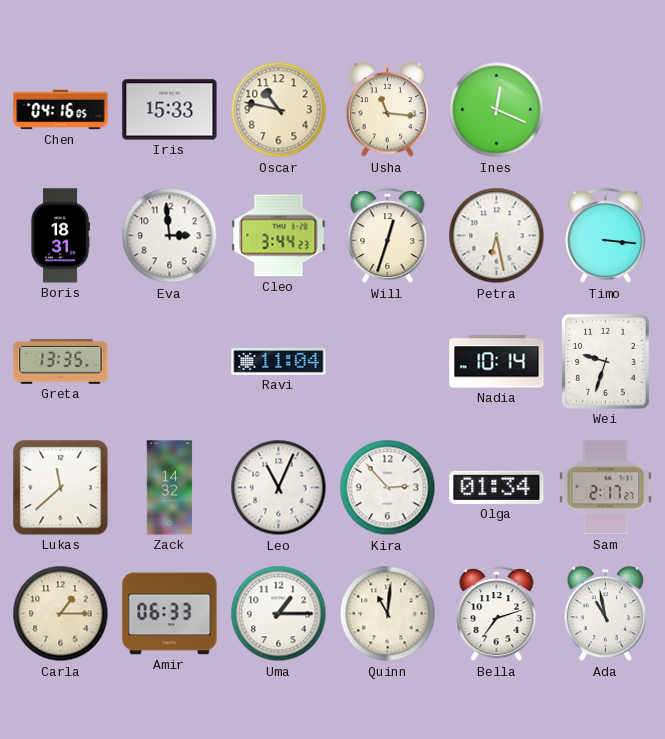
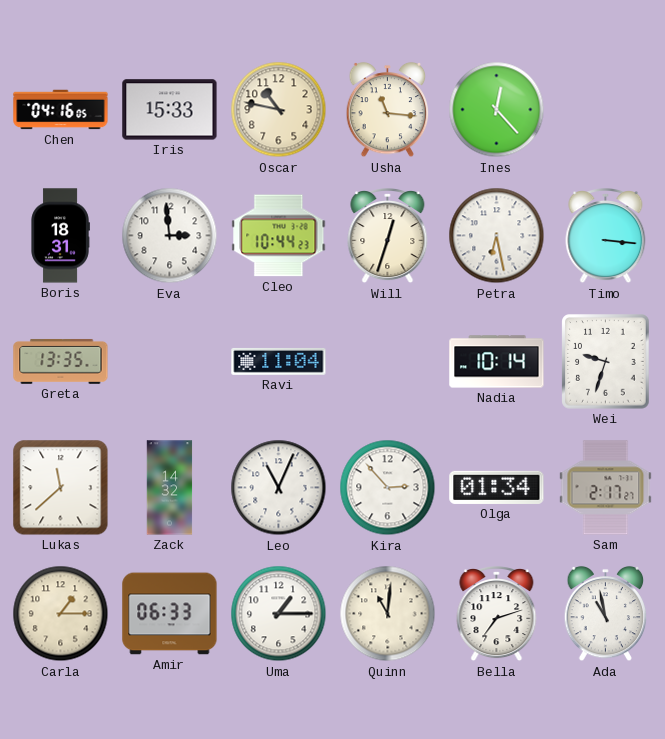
Ines: 12:19 -> 12:23 (497, 110)
Cleo: 3:44 -> 10:44 (279, 236)
